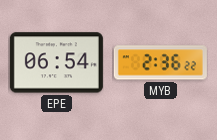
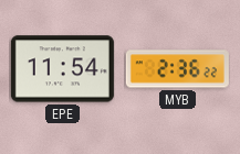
EPE: 06:54 -> 11:54 (62, 69)
